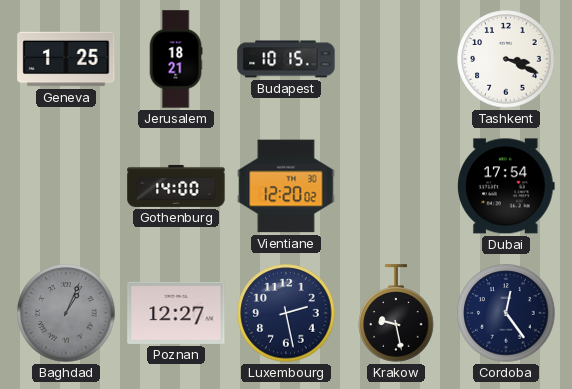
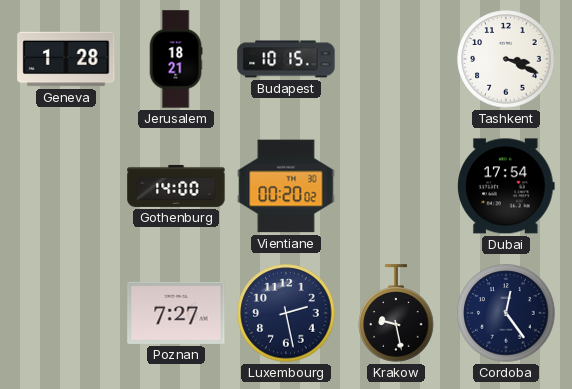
Geneva: 1:25 -> 1:28 (66, 59)
Vientiane: 12:20 -> 00:20 (286, 186)
Baghdad: 1:04 -> none (66, 313)
Poznan: 12:27 -> 7:27 (176, 313)
